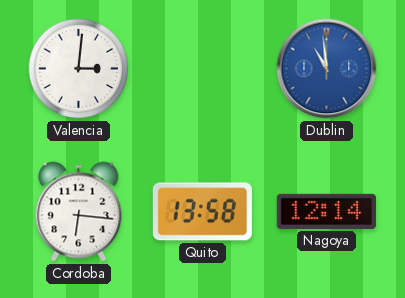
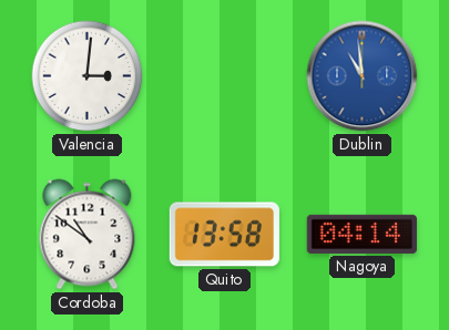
Cordoba: 6:16 -> 10:51 (88, 235)
Nagoya: 12:14 -> 04:14 (361, 234)
